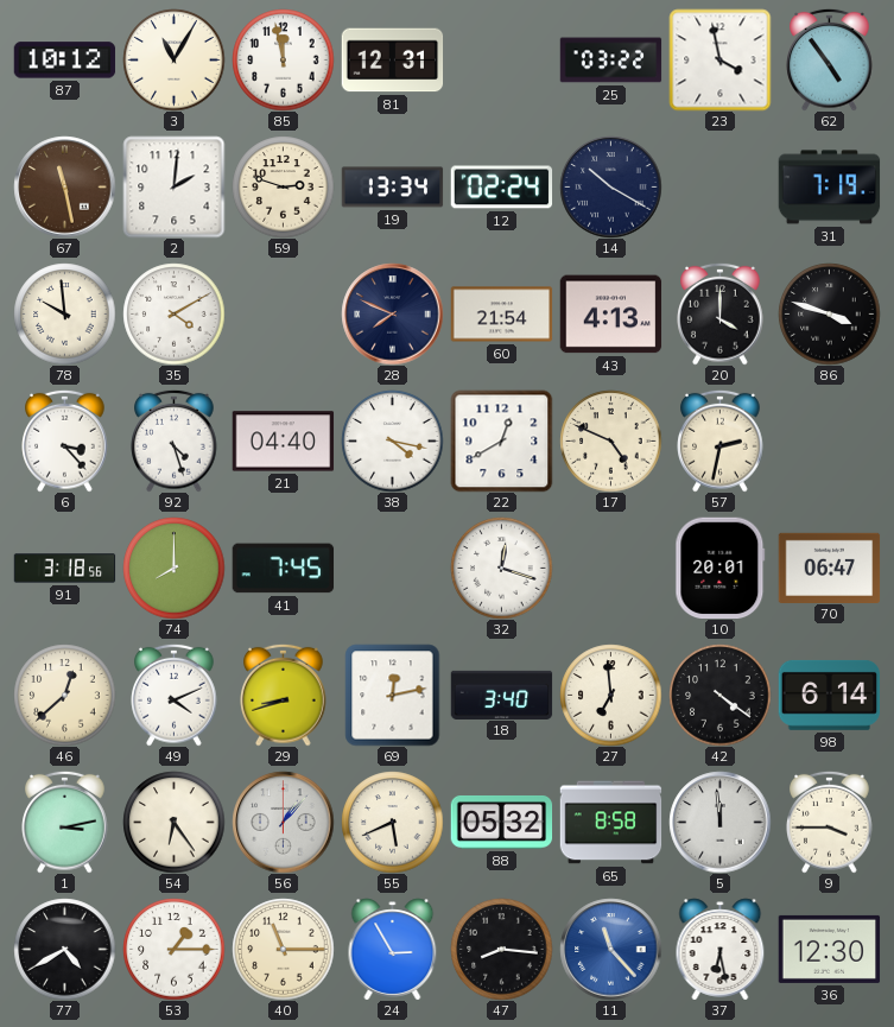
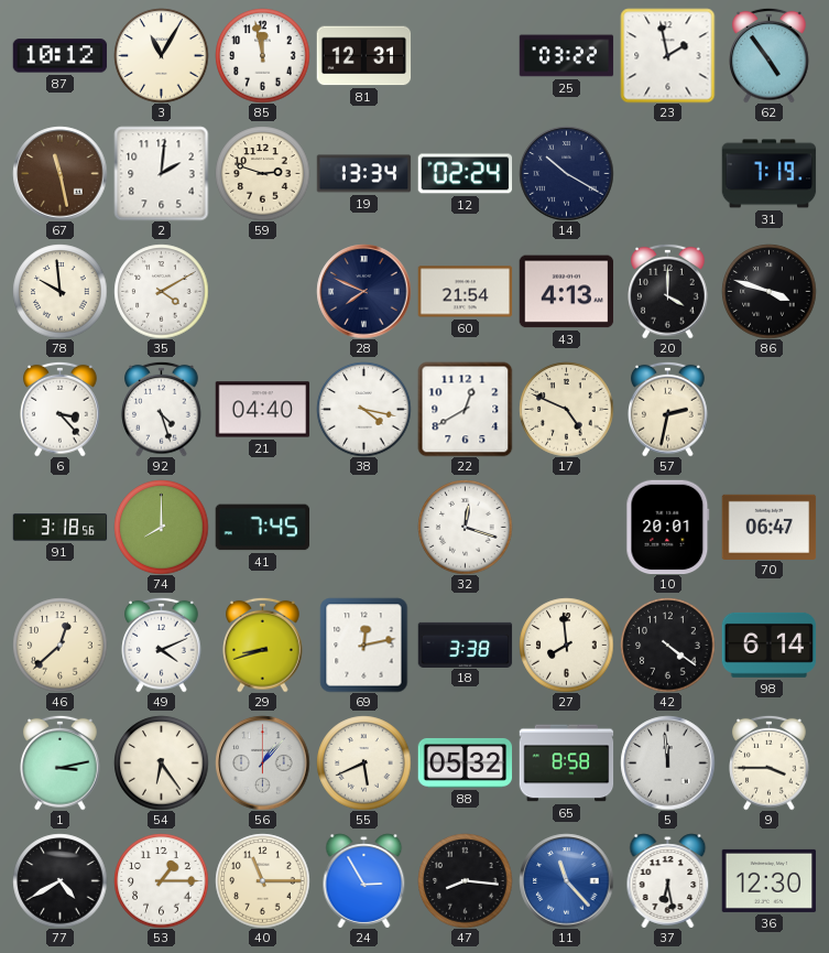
23: 3:58 -> 1:58 (667, 55)
18: 3:40 -> 3:38 (465, 645)
27: 6:59 -> 7:59 (566, 645)
